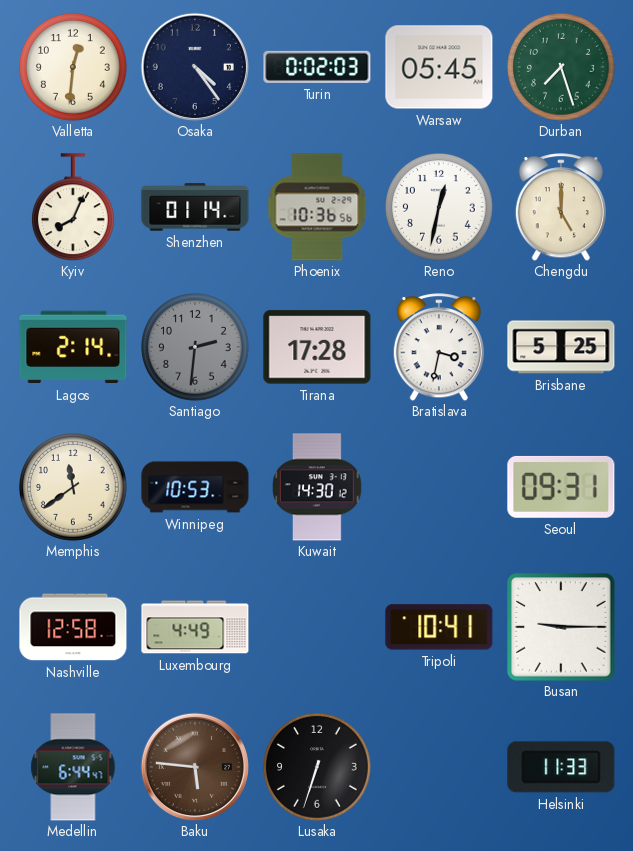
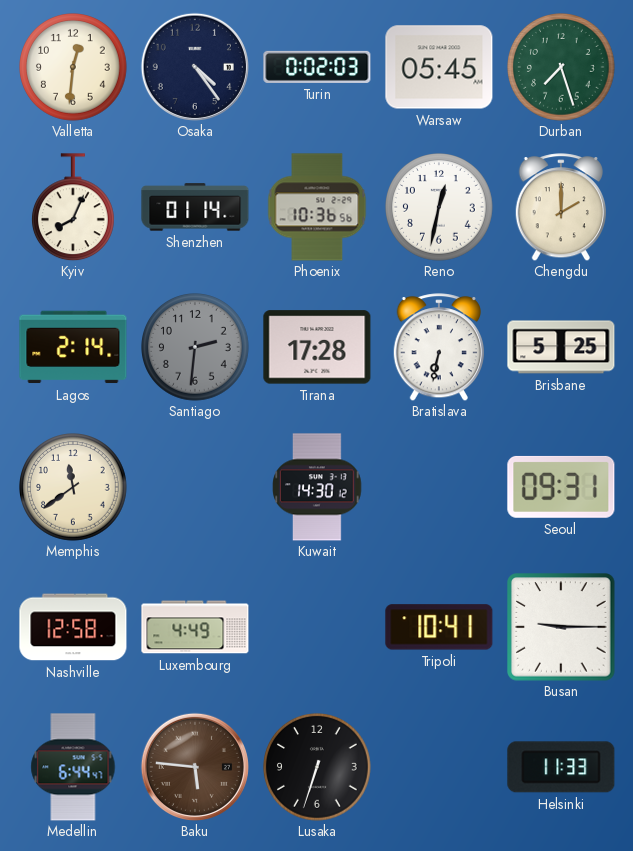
Chengdu: 5:00 -> 2:00 (560, 207)
Bratislava: 3:32 -> 6:32 (438, 347)
Winnipeg: 10:53 -> none (195, 487)
